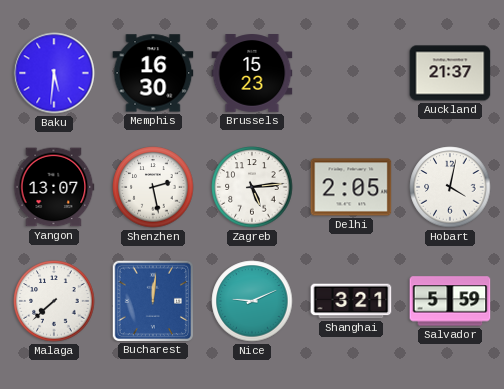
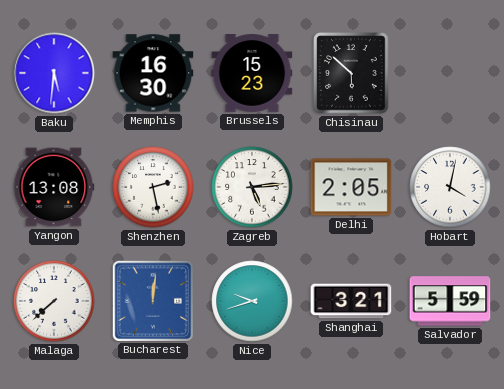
Chisinau: none -> 5:52 (351, 73)
Auckland: 21:37 -> none (450, 73)
Yangon: 13:07 -> 13:08 (54, 187)
Nice: 9:11 -> 9:42 (252, 301)
